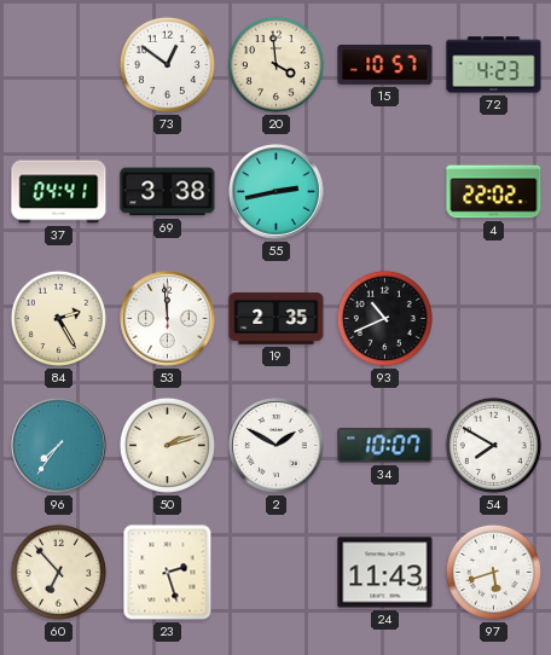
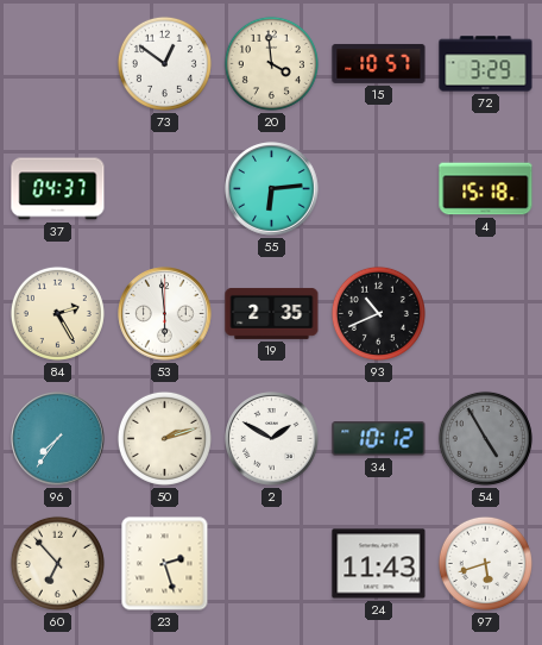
72: 4:23 -> 3:29 (486, 64)
37: 04:41 -> 04:37 (58, 189)
69: 3:38 -> none (168, 192)
55: 2:43 -> 6:14 (272, 189)
4: 22:02 -> 15:18 (486, 189)
53: 11:59 -> 5:59 (165, 314)
34: 10:07 -> 10:12 (379, 439)
54: 7:50 -> 4:55 (485, 438)
54 dial: white -> grey (485, 438)
